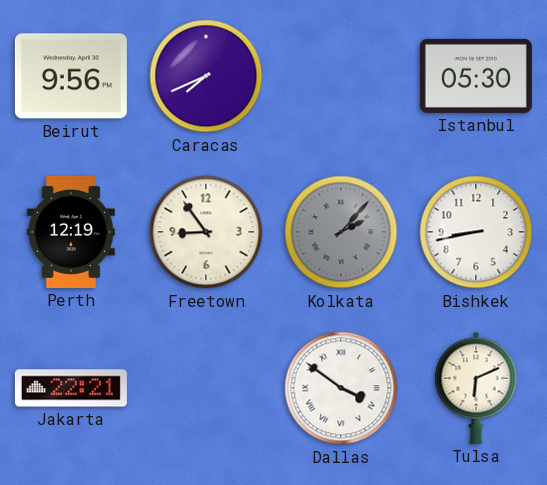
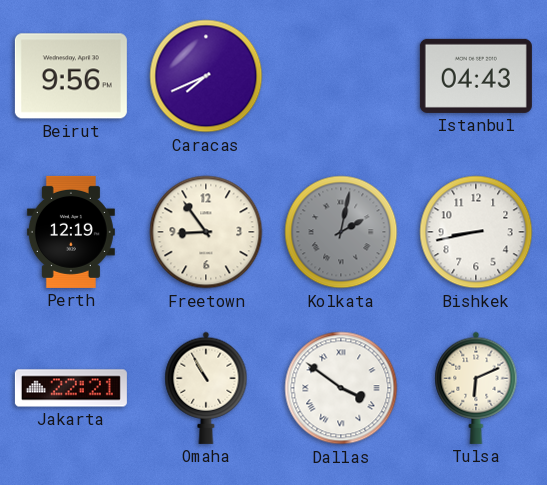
Istanbul: 05:30 -> 04:43 (476, 76)
Kolkata: 2:07 -> 2:02 (341, 232)
Omaha: none -> 10:55 (206, 388)
